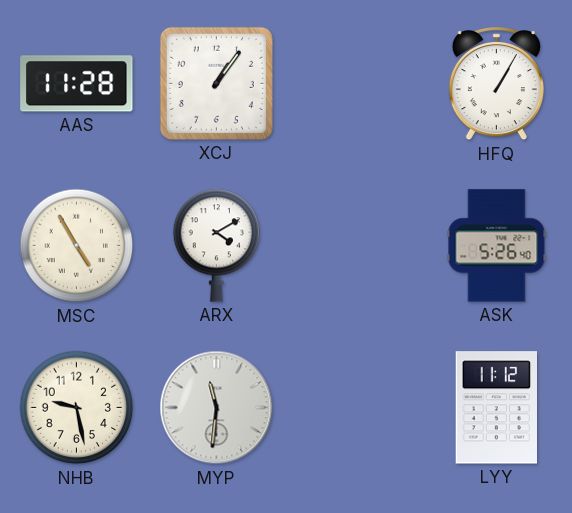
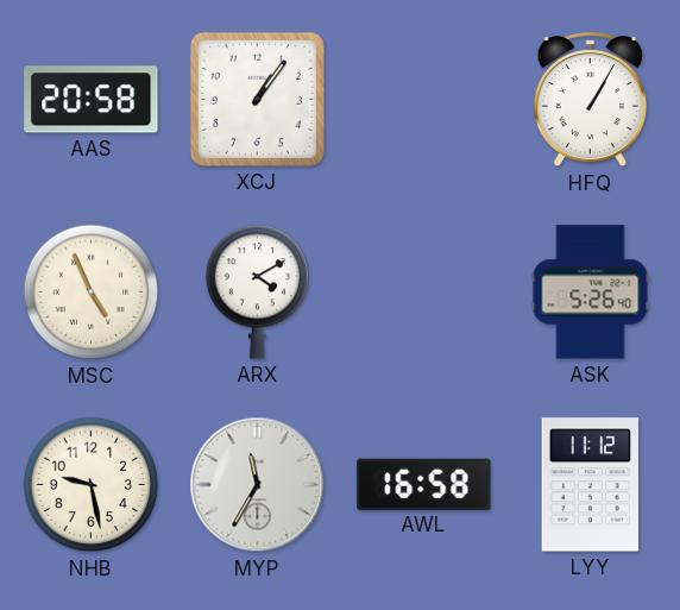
AAS: 11:28 -> 20:58 (92, 100)
MSC: 4:55 -> 4:56 (92, 293)
MYP: 11:31 -> 11:35 (258, 485)
AWL: none -> 16:58 (424, 484)
